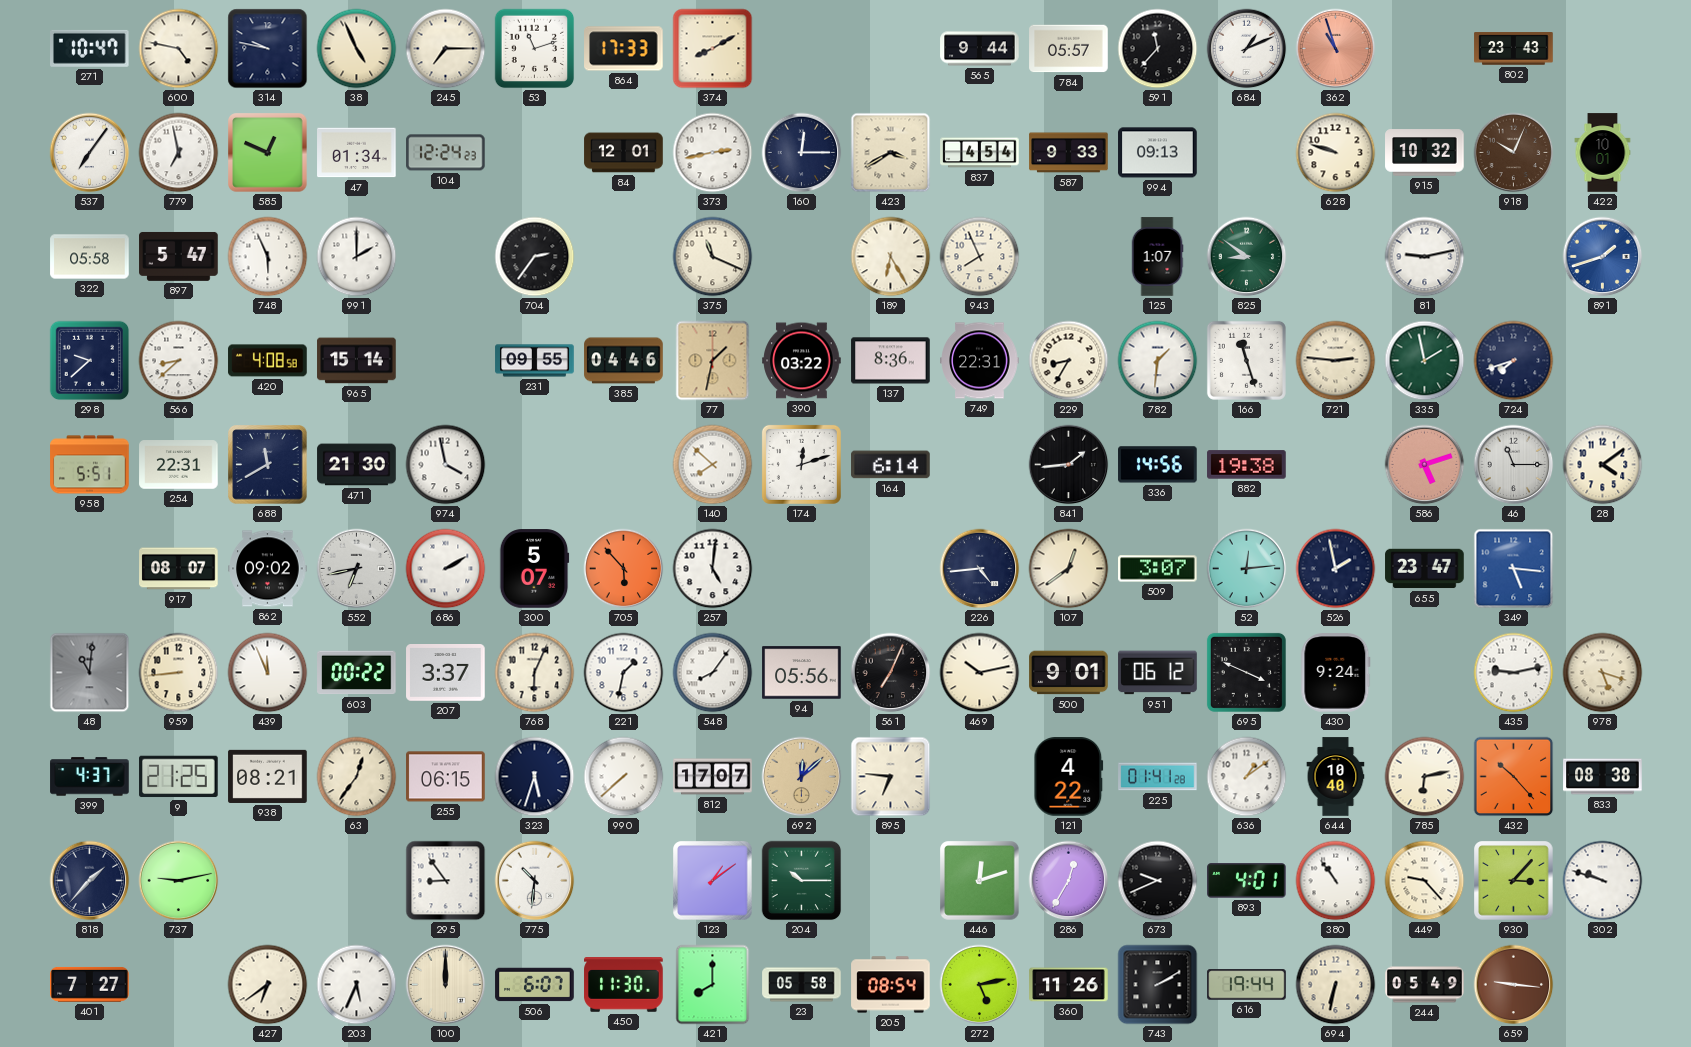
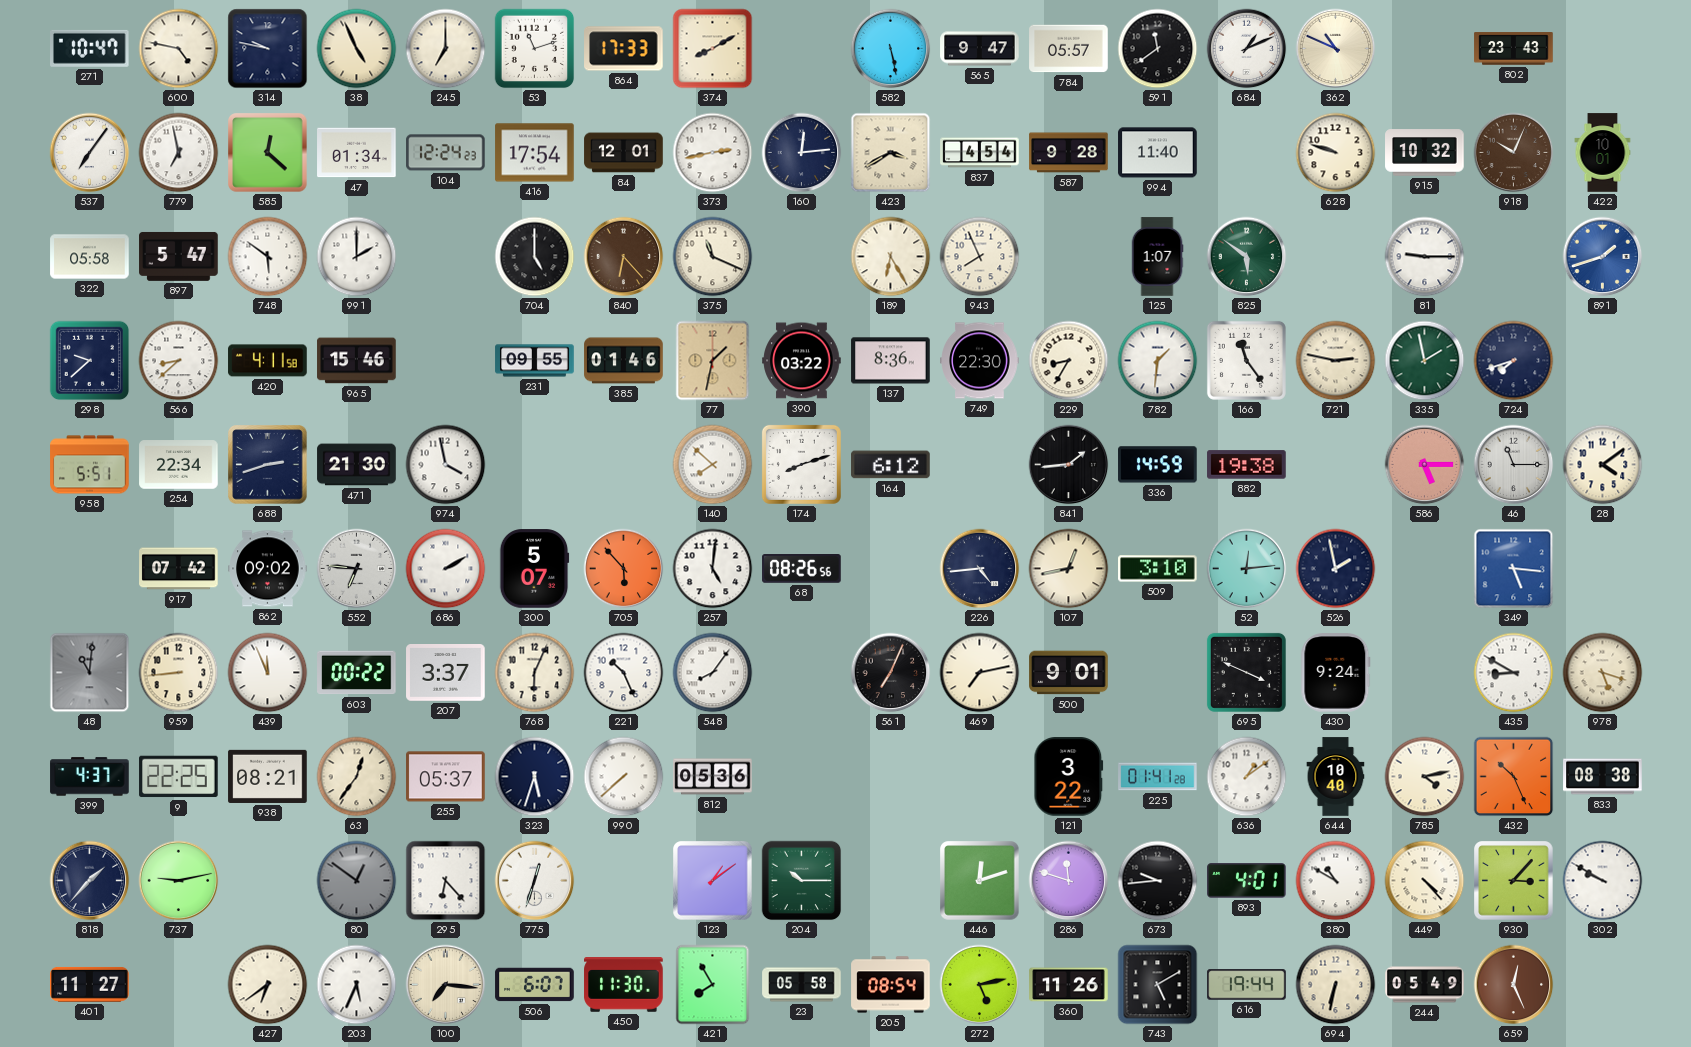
245: 7:15 -> 7:00 (446, 49)
582: none -> 5:28 (891, 49)
565: 9:44 -> 9:47 (980, 49)
591: 11:37 -> 11:39 (1158, 49)
362: 10:57 -> 10:49 (1336, 49)
362 dial: salmon -> cream (1336, 49)
585: 12:49 -> 12:22 (268, 153)
416: none -> 17:54 (535, 153)
160: 12:15 -> 12:14 (802, 153)
587: 9:33 -> 9:28 (1069, 153)
994: 09:13 -> 11:40 (1158, 153)
748: 5:56 -> 5:51 (268, 257)
704: 2:36 -> 5:00 (535, 257)
840: none -> 6:23 (624, 257)
825: 8:51 -> 5:51 (1247, 257)
81: 9:13 -> 9:15 (1425, 257)
420: 4:08 -> 4:11 (268, 361)
965: 15:14 -> 15:46 (357, 361)
385: 04:46 -> 01:46 (624, 361)
749: 22:31 -> 22:30 (980, 361)
166: 11:27 -> 11:24 (1246, 360)
721: 2:46 -> 2:47 (1336, 361)
254: 22:31 -> 22:34 (179, 465)
688: 11:40 -> 2:42 (268, 465)
174: 12:12 -> 8:12 (801, 464)
164: 6:14 -> 6:12 (891, 465)
336: 14:56 -> 14:59 (1158, 465)
586: 5:12 -> 5:15 (1425, 465)
917: 08:07 -> 07:42 (179, 569)
552: 6:43 -> 6:46 (357, 569)
68: none -> 08:26 (802, 569)
107: 12:39 -> 12:43 (1069, 569)
509: 3:07 -> 3:10 (1158, 569)
655: 23:47 -> none (1425, 569)
221: 1:32 -> 10:26 (624, 673)
94: 05:56 -> none (802, 673)
469: 10:13 -> 7:13 (980, 673)
951: 06:12 -> none (1158, 673)
435: 9:13 -> 8:50 (1514, 673)
9: 21:25 -> 22:25 (179, 777)
255: 06:15 -> 05:37 (446, 777)
812: 17:07 -> 05:36 (713, 777)
692: 12:08 -> none (802, 777)
895: 6:46 -> none (891, 777)
121: 4:22 -> 3:22 (1069, 777)
785: 6:13 -> 4:13 (1425, 777)
432: 10:23 -> 10:26 (1514, 777)
80: none -> 12:51 (357, 881)
295: 8:54 -> 6:23 (446, 881)
775: 10:31 -> 12:33 (535, 881)
286: 12:35 -> 11:48 (1069, 881)
673: 9:41 -> 9:44 (1158, 881)
380: 10:54 -> 10:50 (1336, 881)
449: 9:23 -> 4:23 (1425, 881)
302: 9:48 -> 9:50 (1603, 881)
401: 7:27 -> 11:27 (90, 984)
100: 12:00 -> 7:16 (446, 985)
421: 8:00 -> 7:55 (713, 985)
743: 2:10 -> 5:10 (1158, 985)
659: 9:16 -> 12:26 (1514, 985)
